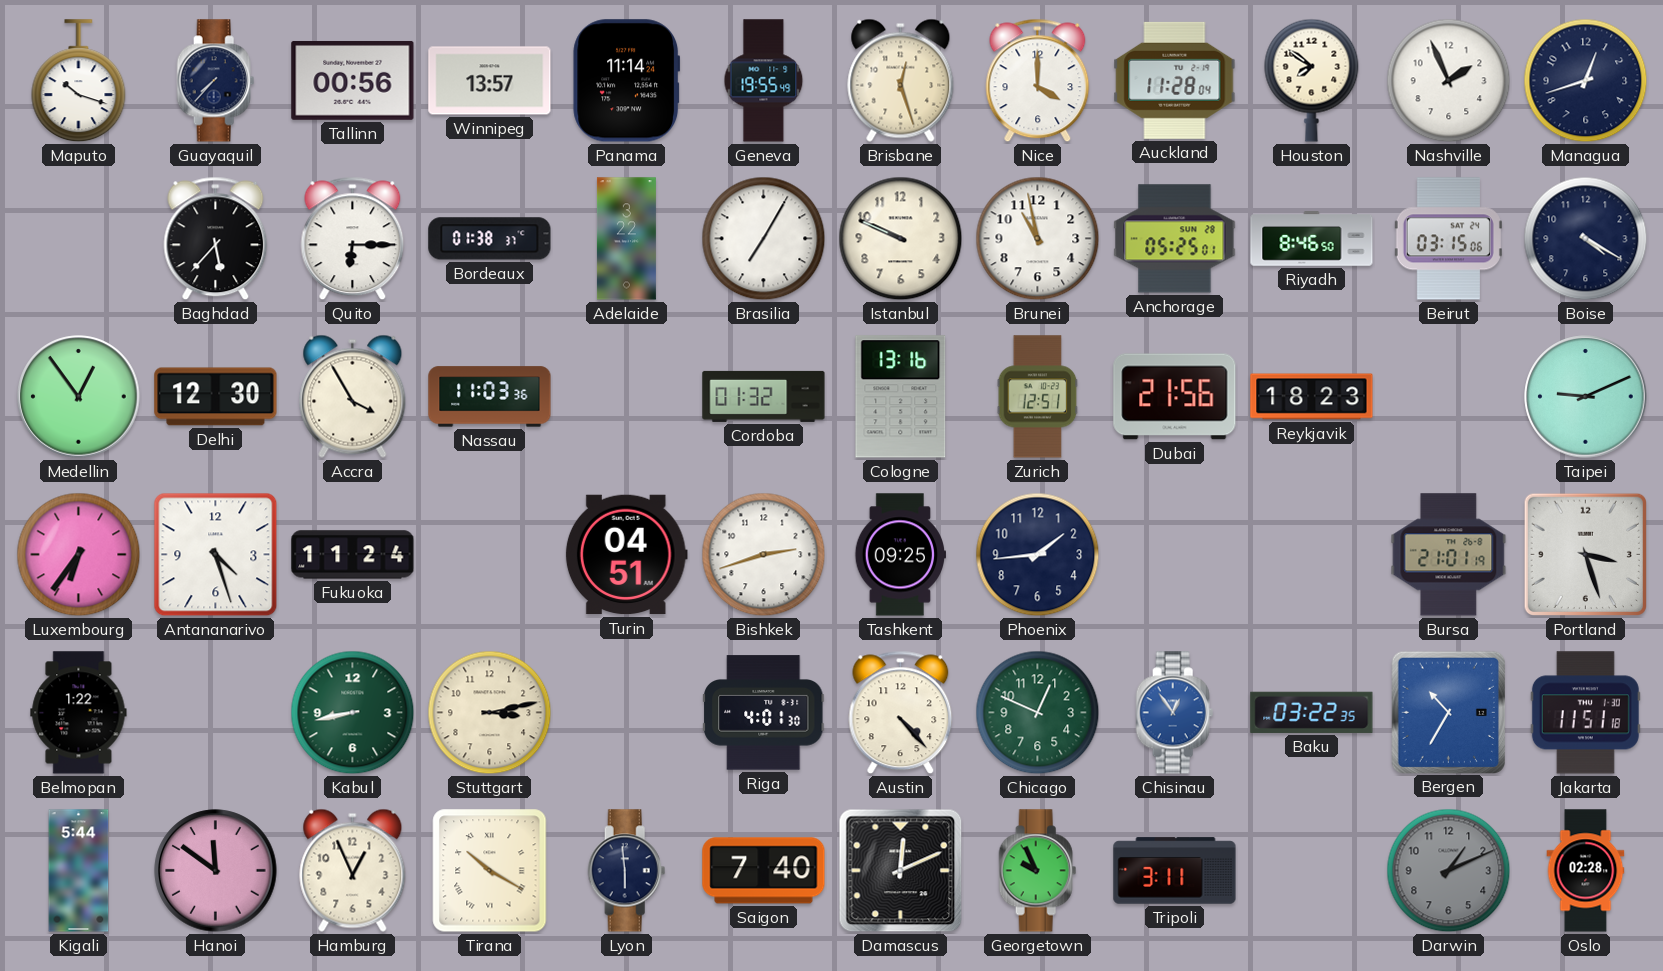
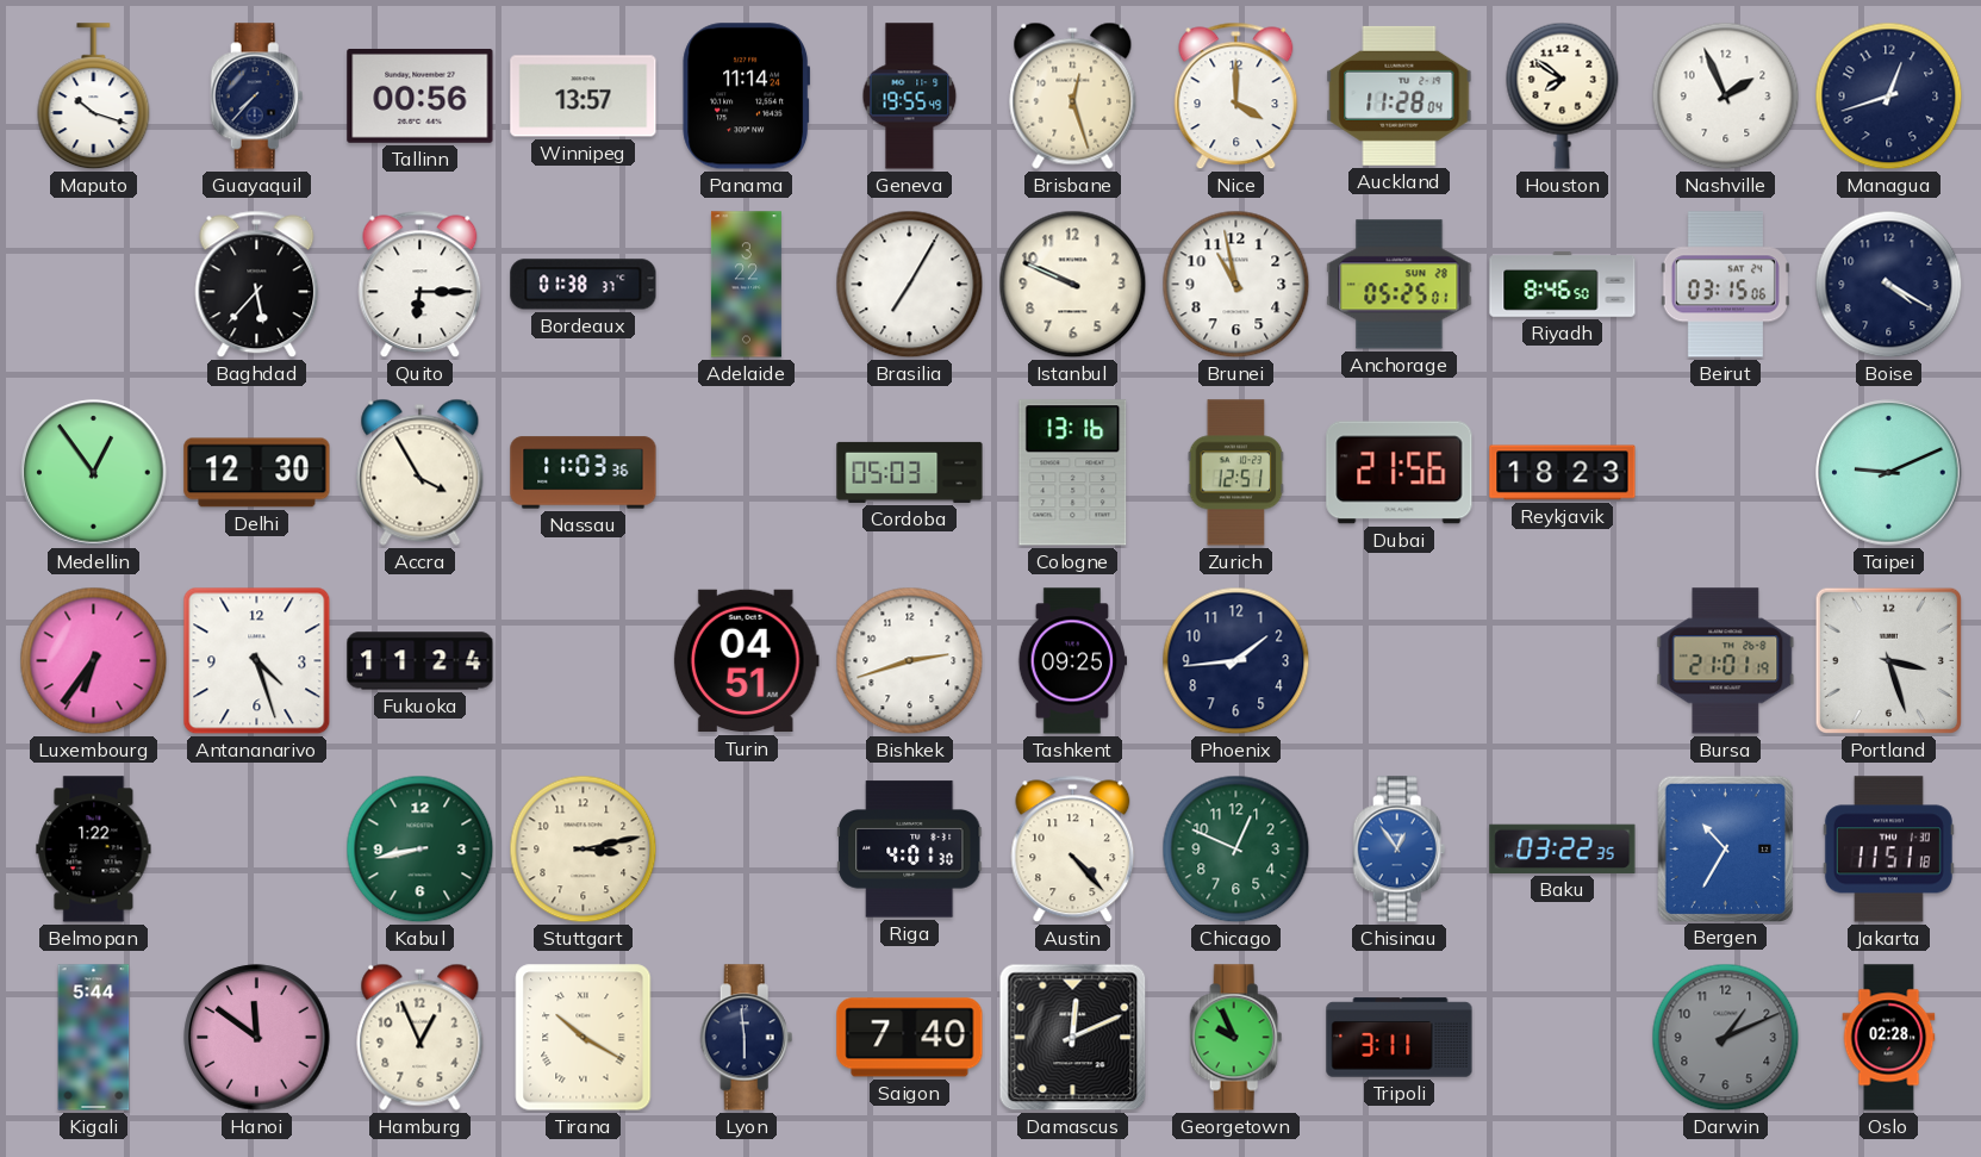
Cordoba: 01:32 -> 05:03 (910, 472)
